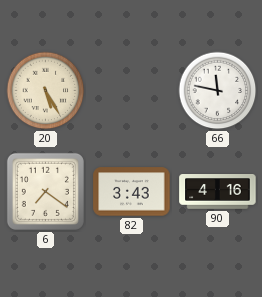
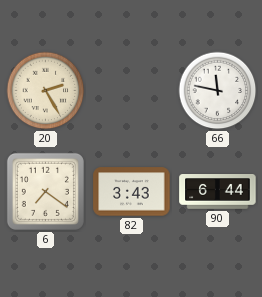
20: 5:25 -> 2:25 (46, 91)
90: 4:16 -> 6:44 (218, 192)
